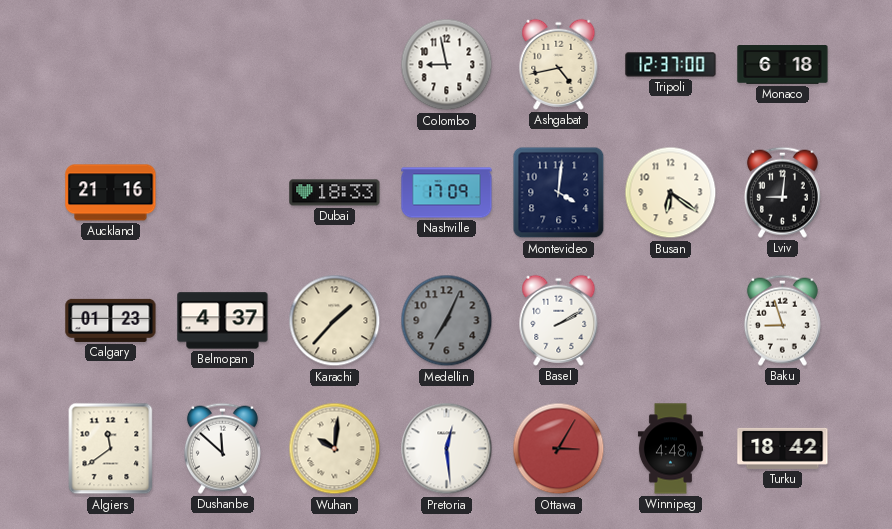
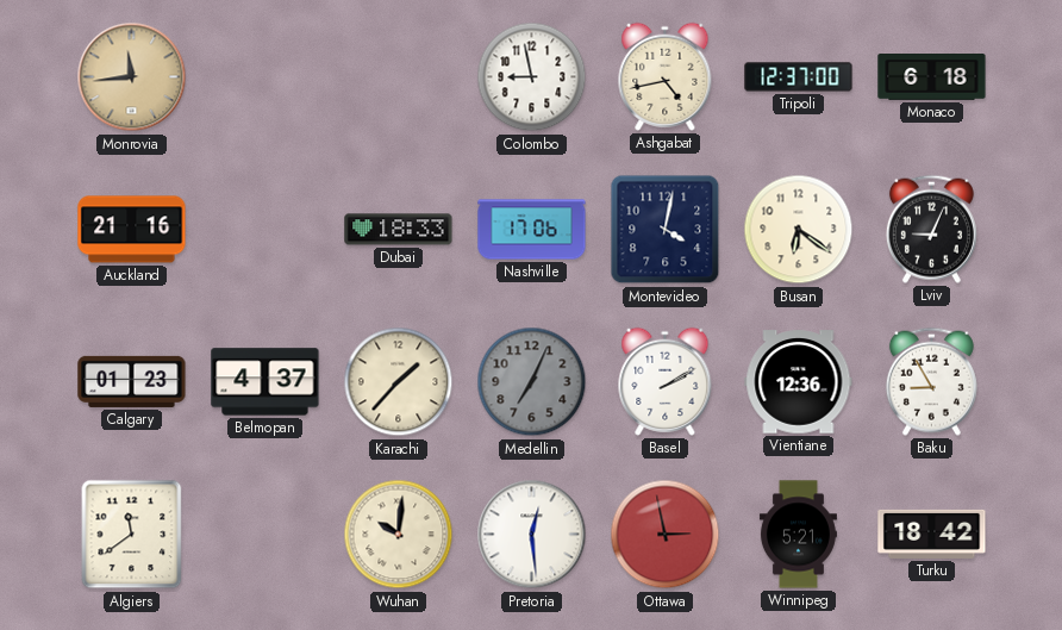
Monrovia: none -> 11:44 (132, 77)
Nashville: 17:09 -> 17:06 (532, 230)
Montevideo: 4:01 -> 4:02 (666, 230)
Lviv: 9:01 -> 9:04 (931, 229)
Vientiane: none -> 12:36 (799, 382)
Baku: 8:57 -> 8:55 (931, 381)
Dushanbe: 11:52 -> none (222, 448)
Ottawa: 3:05 -> 2:58 (666, 535)
Winnipeg: 4:48 -> 5:21 (798, 535)
